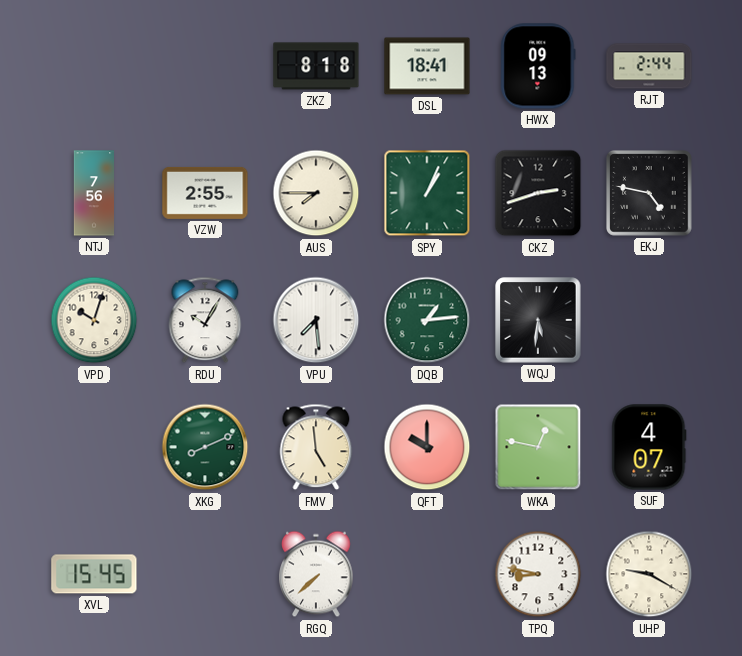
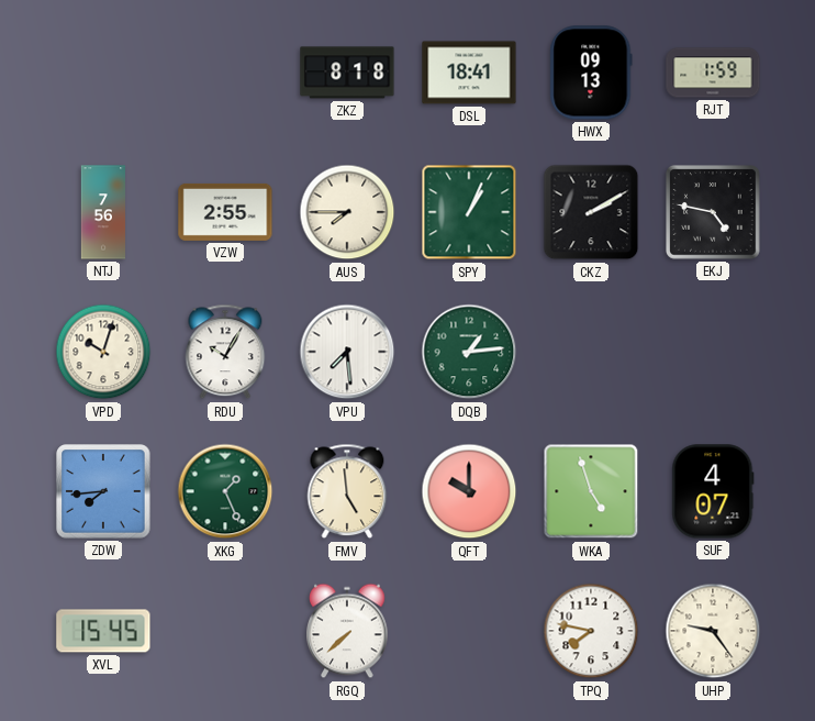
RJT: 2:44 -> 1:59 (713, 73)
CKZ: 2:42 -> 2:10 (591, 212)
WQJ: 5:31 -> none (538, 320)
ZDW: none -> 7:44 (103, 491)
XKG: 8:11 -> 1:26 (225, 491)
WKA: 12:47 -> 4:57 (591, 491)
TPQ: 8:47 -> 7:47 (591, 631)
UHP: 9:20 -> 9:24 (713, 631)
